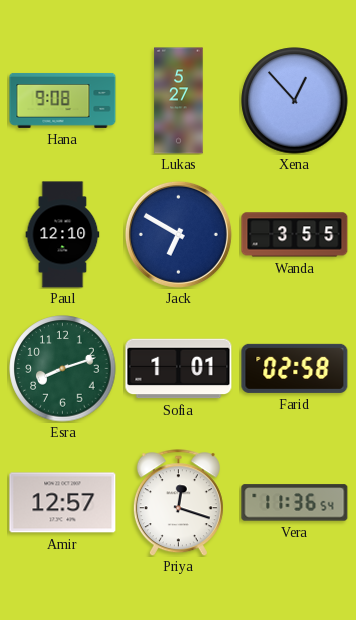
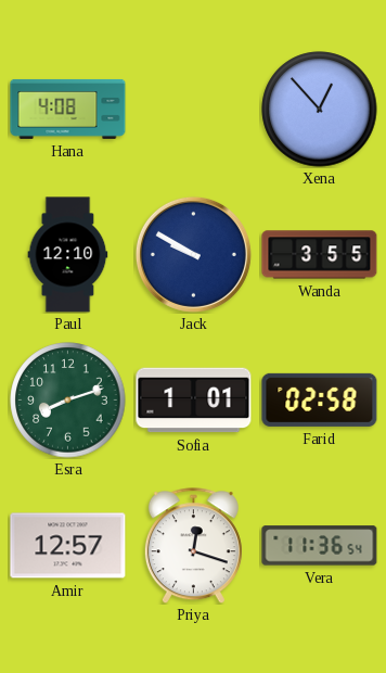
Hana: 9:08 -> 4:08 (68, 109)
Lukas: 5:27 -> none (179, 101)
Jack: 6:50 -> 9:50 (193, 254)
